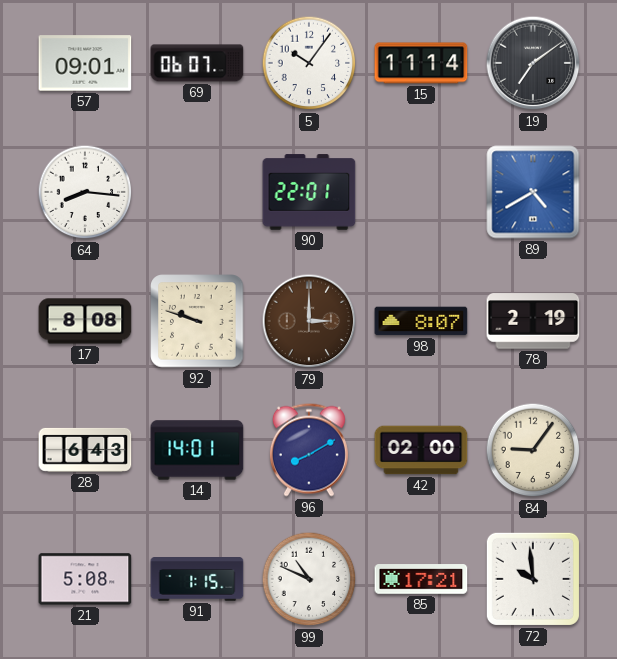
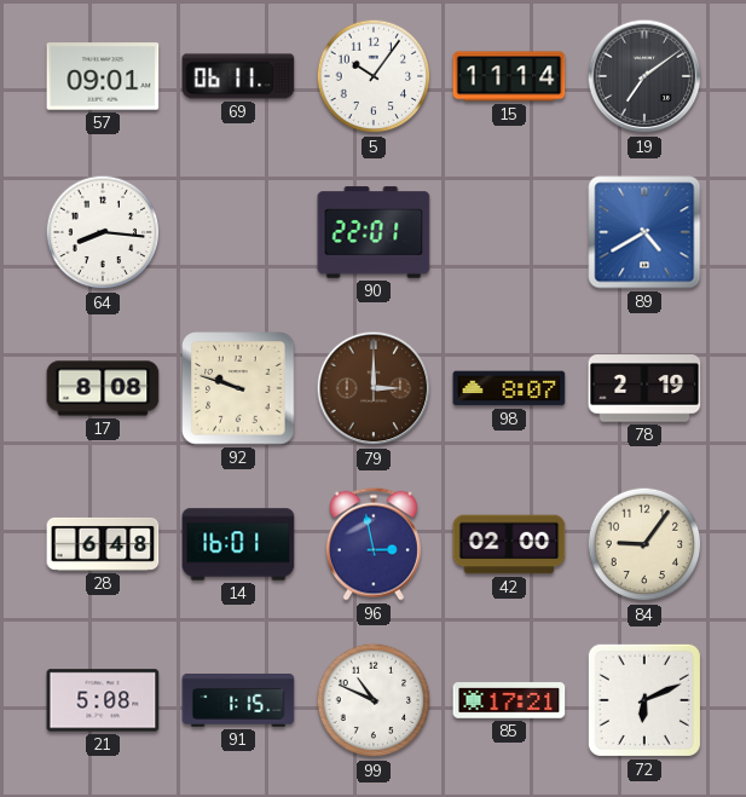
69: 06:07 -> 06:11 (238, 76)
28: 6:43 -> 6:48 (103, 544)
14: 14:01 -> 16:01 (238, 544)
96: 8:10 -> 2:58 (374, 544)
72: 9:59 -> 6:11 (644, 700)
